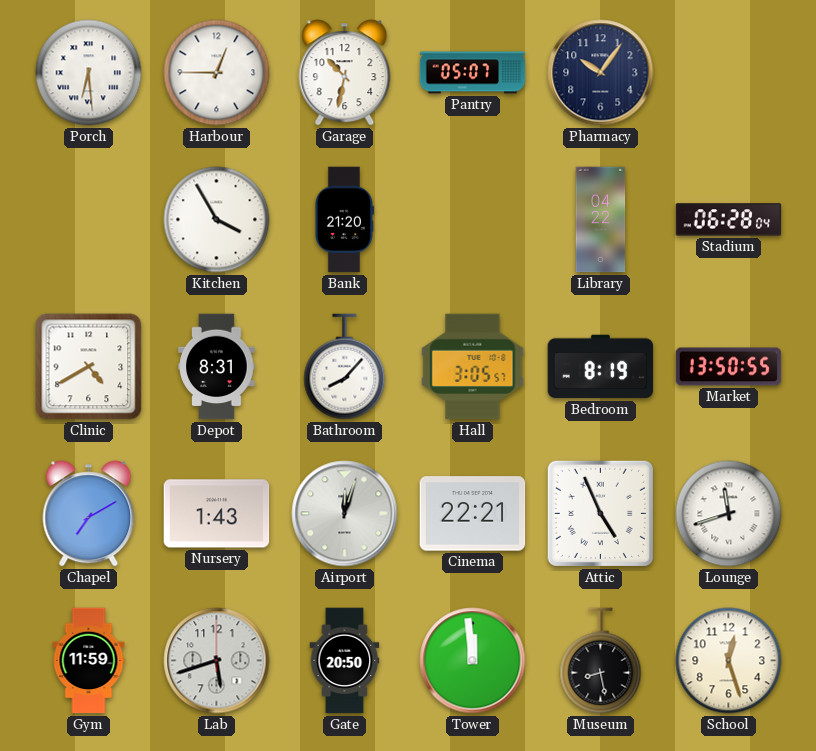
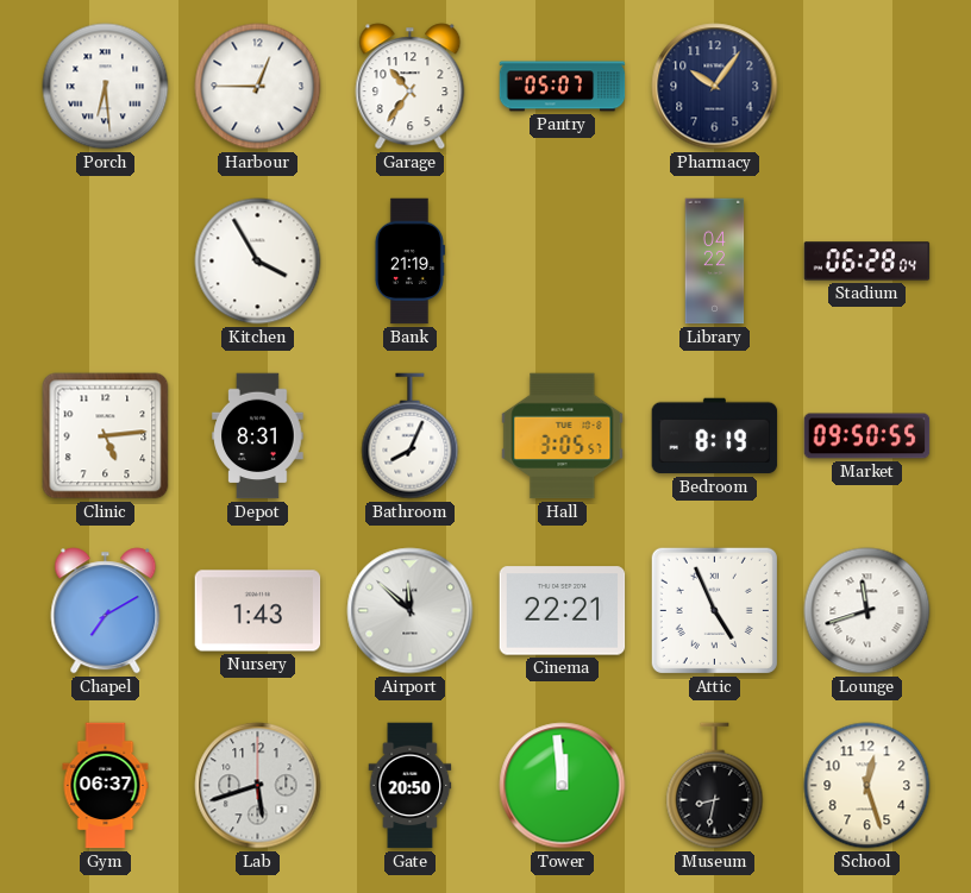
Garage: 10:32 -> 10:36 (411, 87)
Bank: 21:20 -> 21:19 (409, 262)
Clinic: 4:40 -> 5:14 (106, 436)
Bathroom: 8:07 -> 8:04 (411, 436)
Market: 13:50 -> 09:50 (867, 436)
Airport: 12:03 -> 11:52 (411, 611)
Gym: 11:59 -> 06:37 (106, 786)
Museum: 8:28 -> 8:32 (715, 786)
